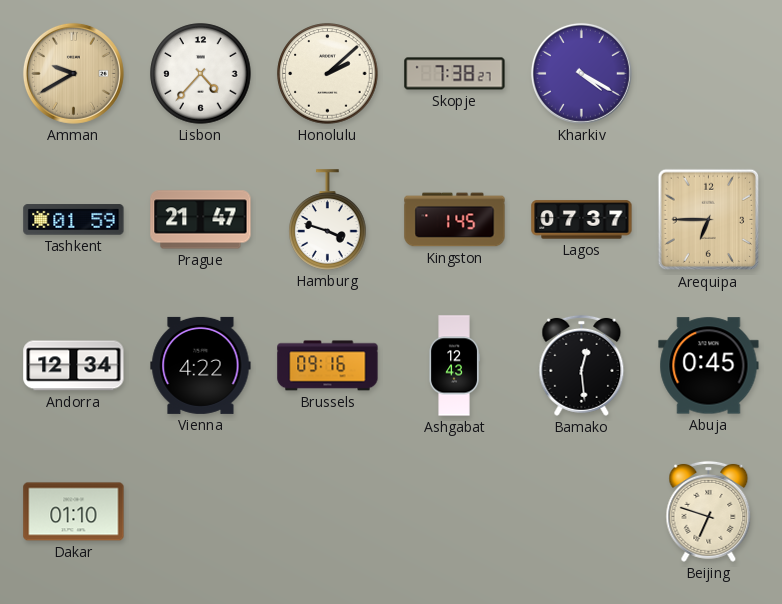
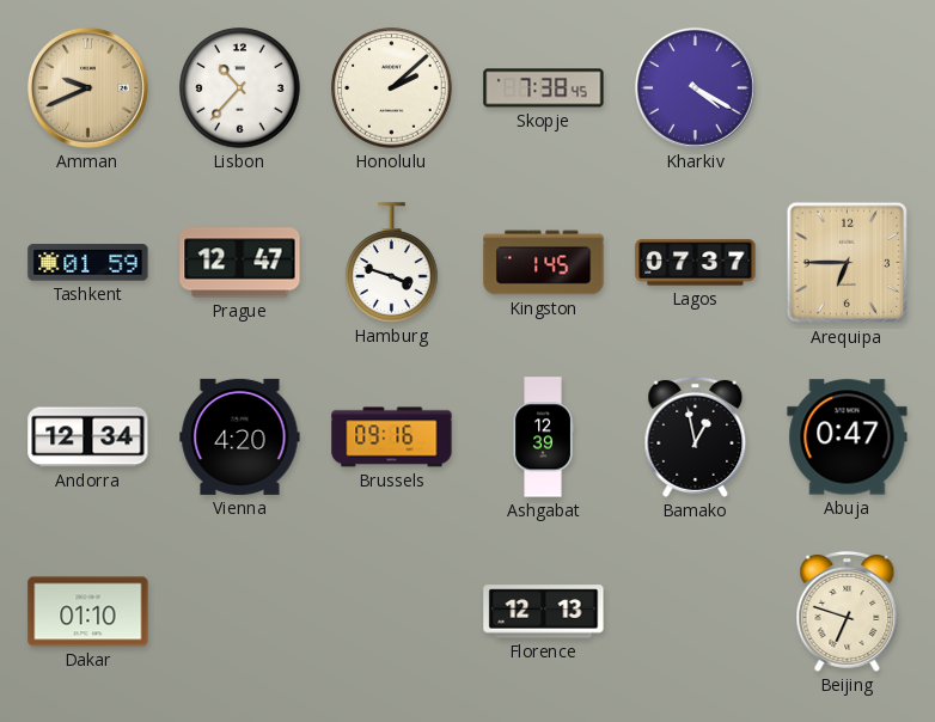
Amman: 9:40 -> 9:41 (87, 87)
Lisbon: 4:37 -> 10:37 (240, 88)
Skopje: 7:38:27 -> 7:38:45 (544, 88)
Prague: 21:47 -> 12:47 (240, 263)
Vienna: 4:22 -> 4:20 (240, 436)
Ashgabat: 12:43 -> 12:39 (543, 438)
Bamako: 12:29 -> 12:58 (696, 436)
Abuja: 0:45 -> 0:47 (848, 438)
Florence: none -> 12:13 (544, 612)
